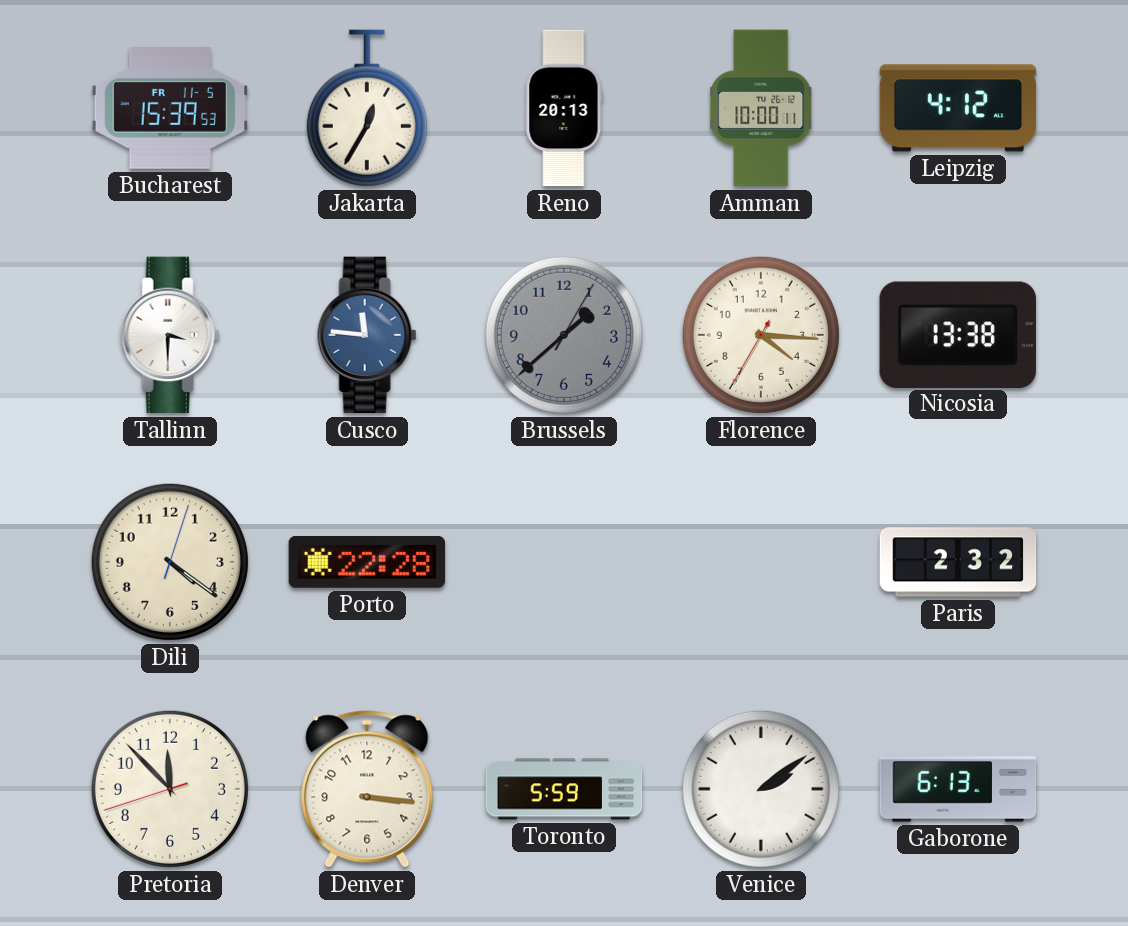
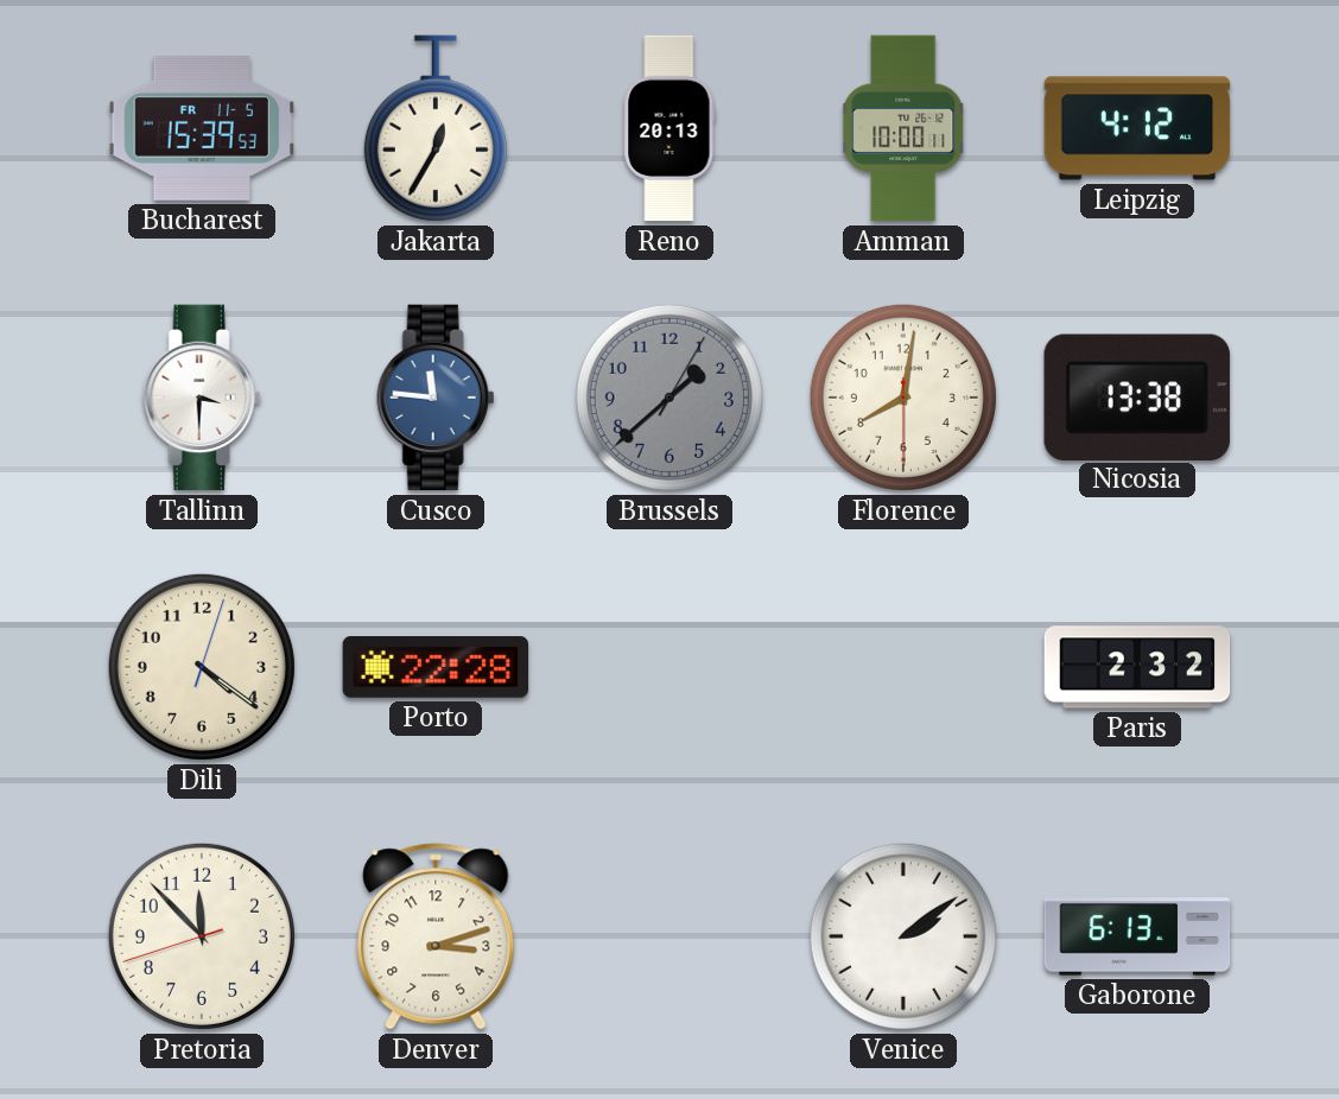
Florence: 4:15 -> 8:01 (903, 398)
Denver: 3:16 -> 3:12 (436, 936)
Toronto: 5:59 -> none (564, 789)
